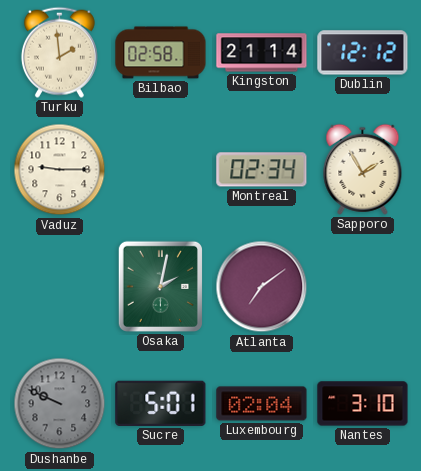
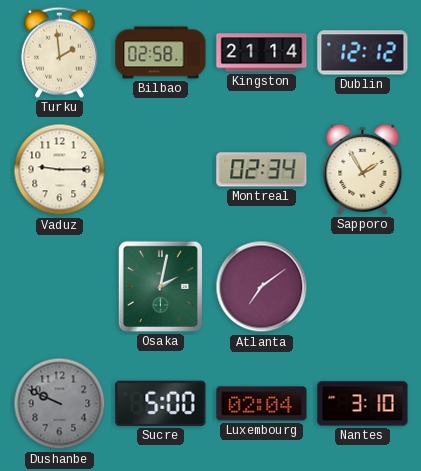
Sucre: 5:01 -> 5:00 (161, 403)
